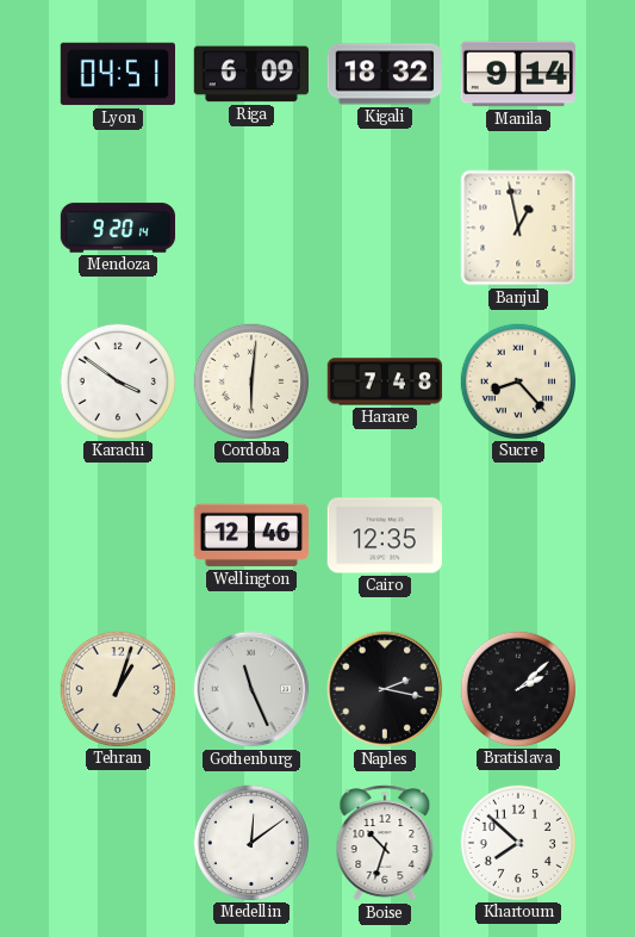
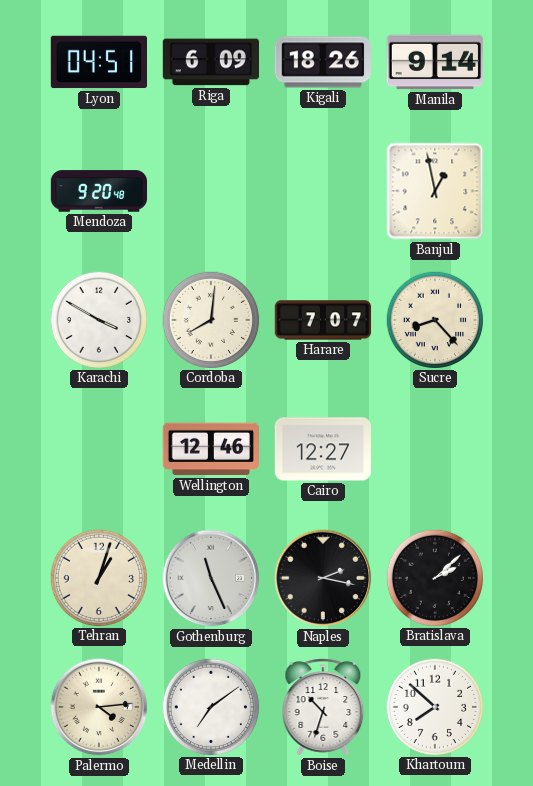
Kigali: 18:32 -> 18:26 (322, 62)
Mendoza: 9:20:14 -> 9:20:48 (99, 191)
Karachi: 3:51 -> 3:50 (98, 319)
Cordoba: 6:01 -> 8:01 (210, 319)
Harare: 7:48 -> 7:07 (323, 320)
Cairo: 12:35 -> 12:27 (322, 449)
Palermo: none -> 4:14 (99, 707)
Medellin: 12:09 -> 7:09 (210, 706)
